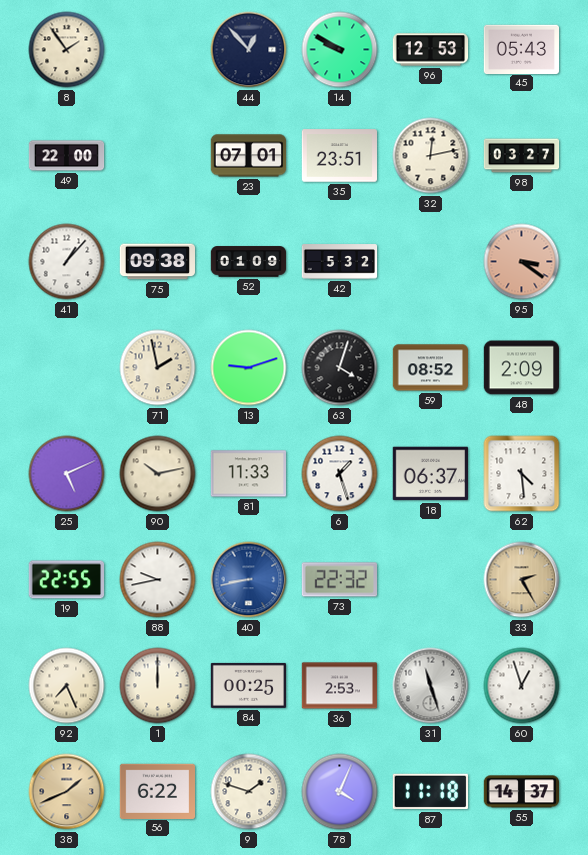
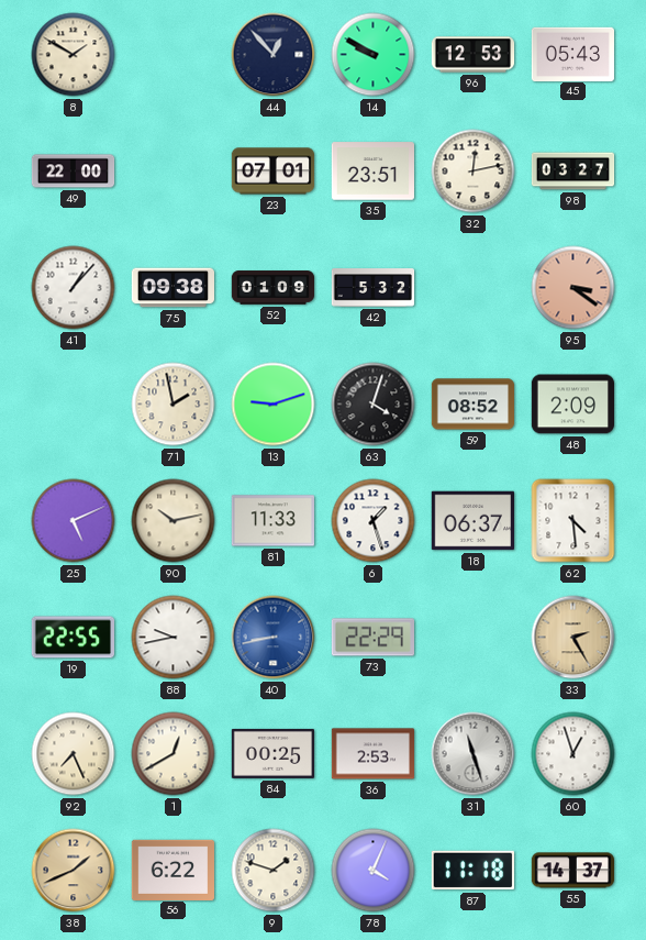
8: 1:54 -> 1:50 (74, 55)
73: 22:32 -> 22:29 (372, 638)
1: 12:00 -> 12:40 (174, 754)
